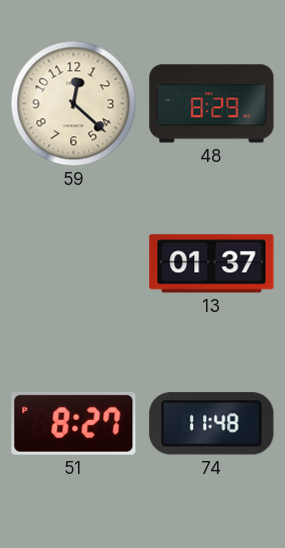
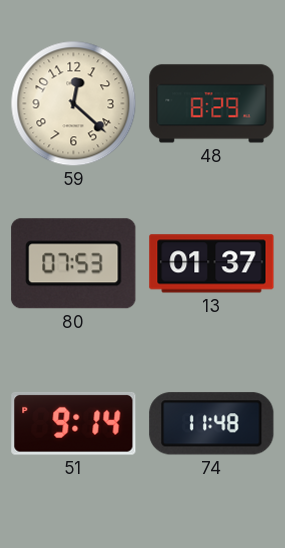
80: none -> 07:53 (74, 264)
51: 8:27 -> 9:14 (74, 424)
